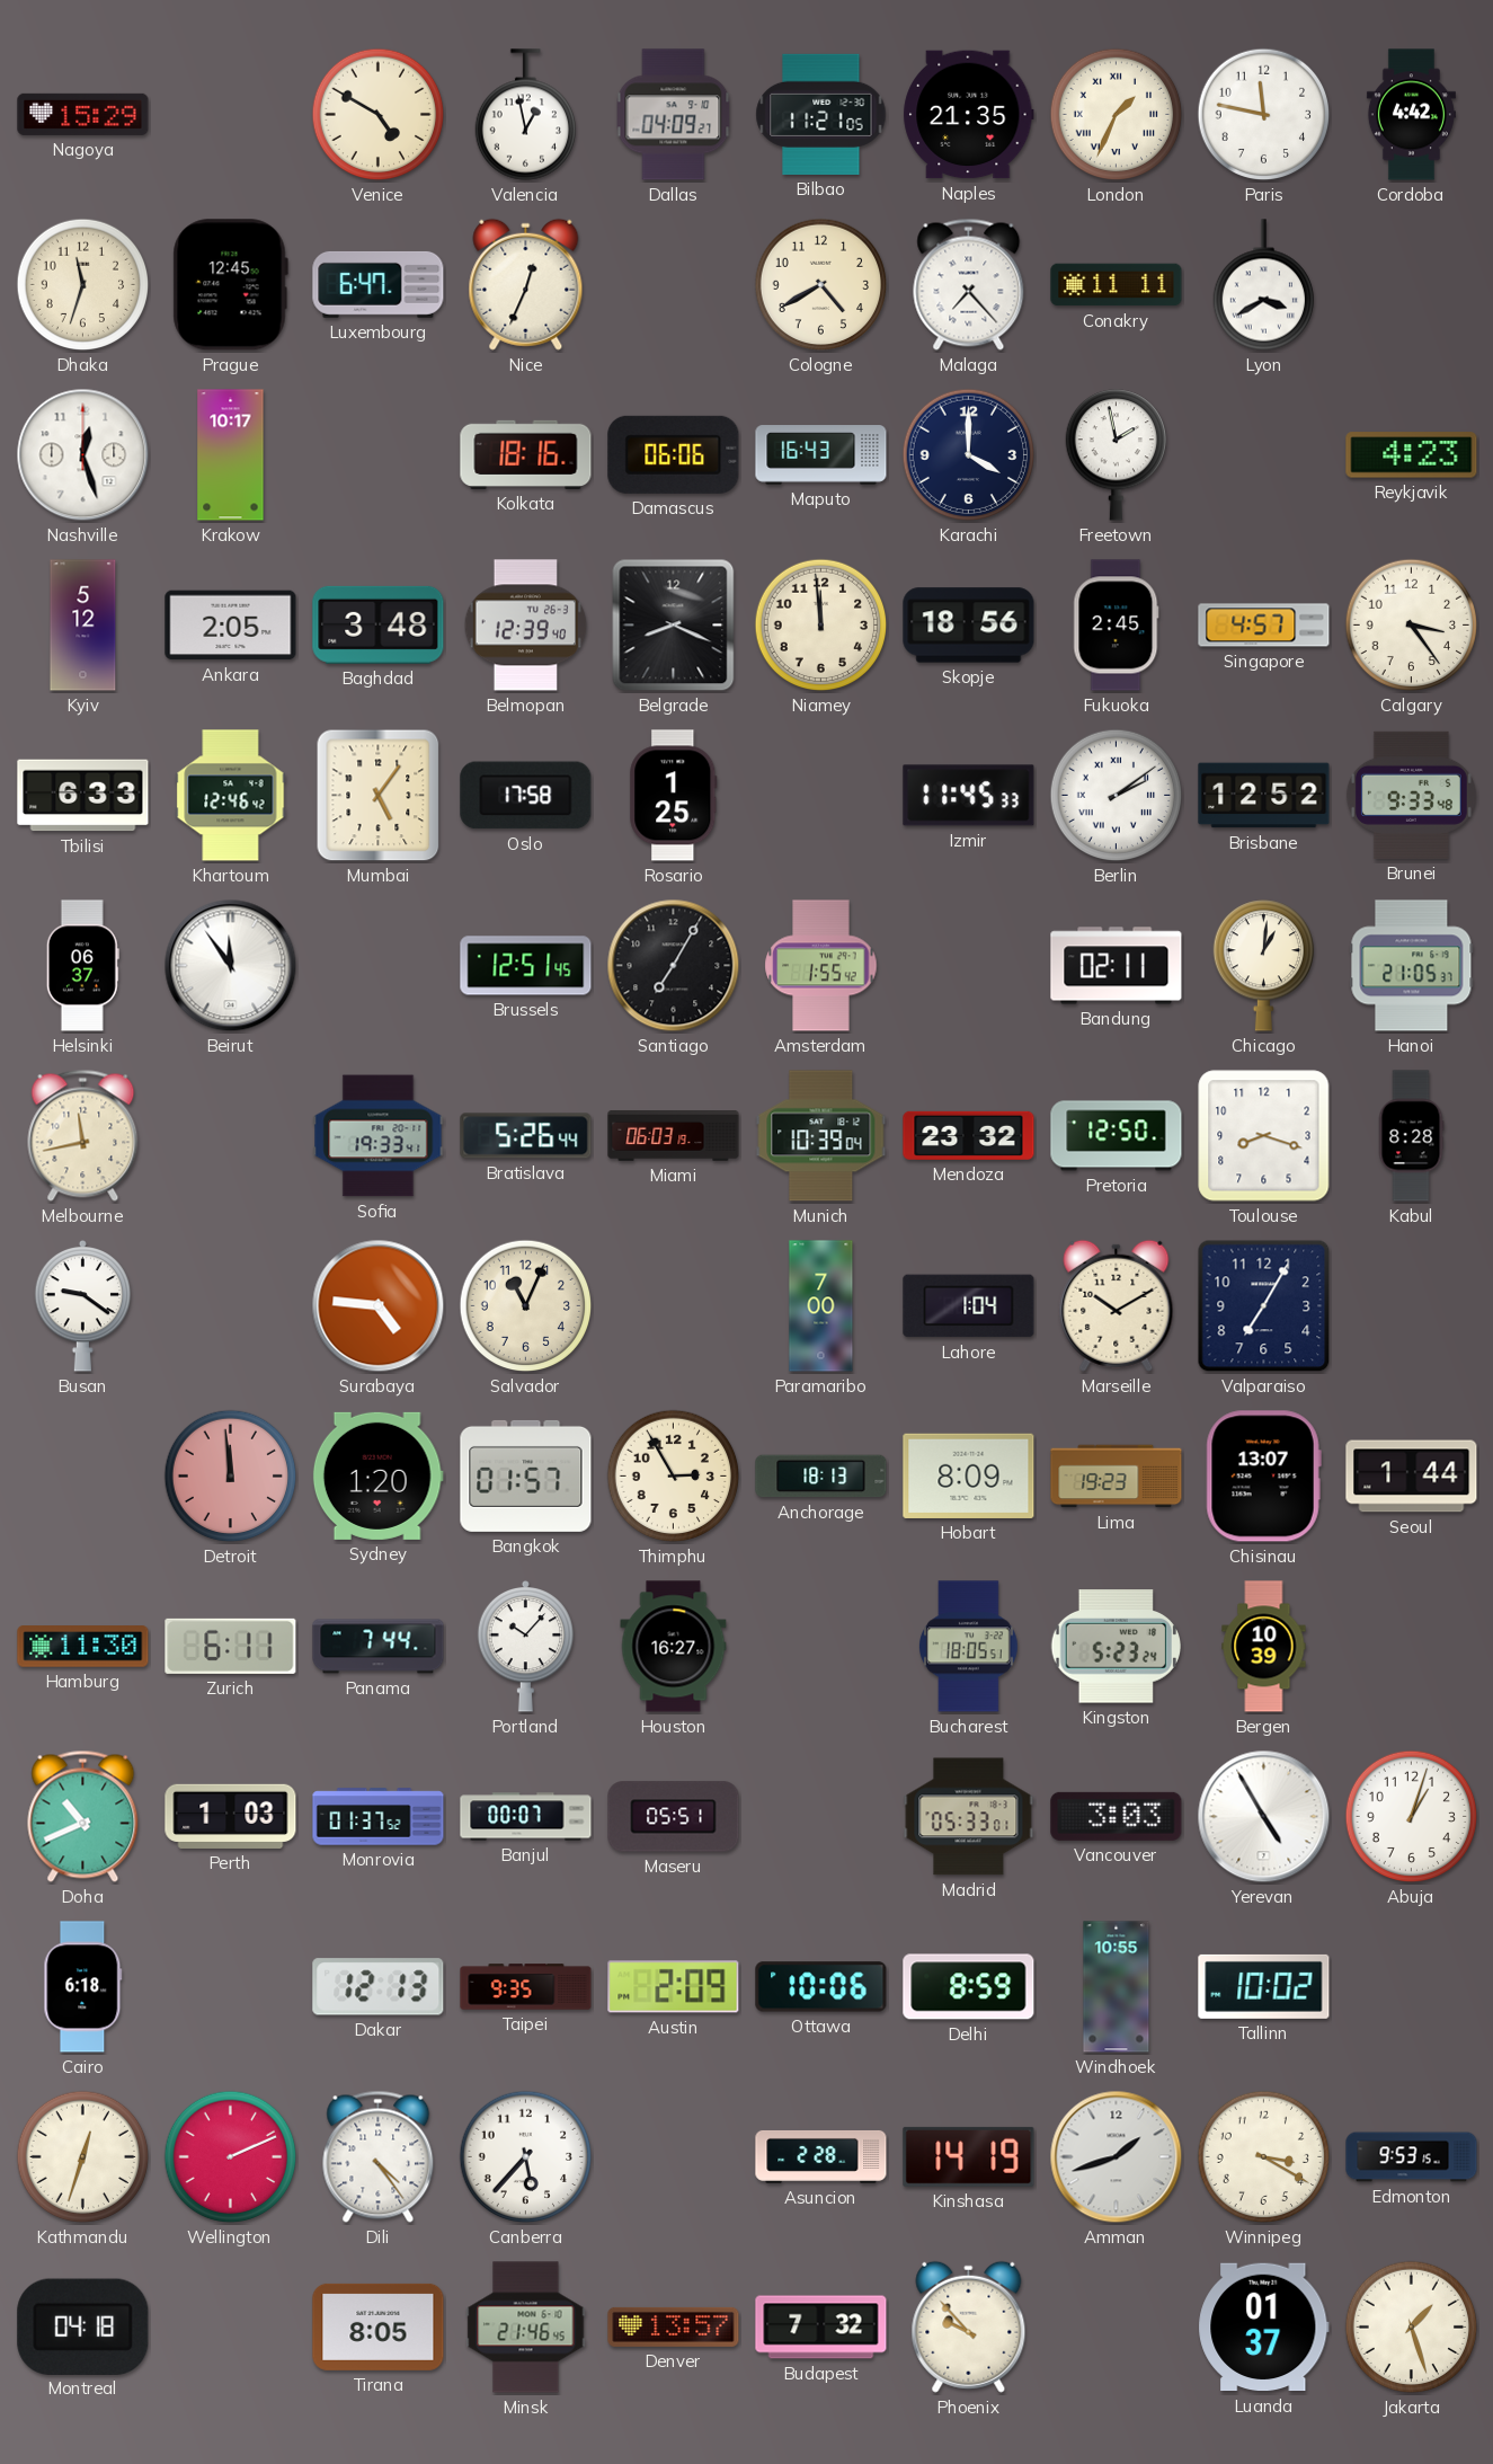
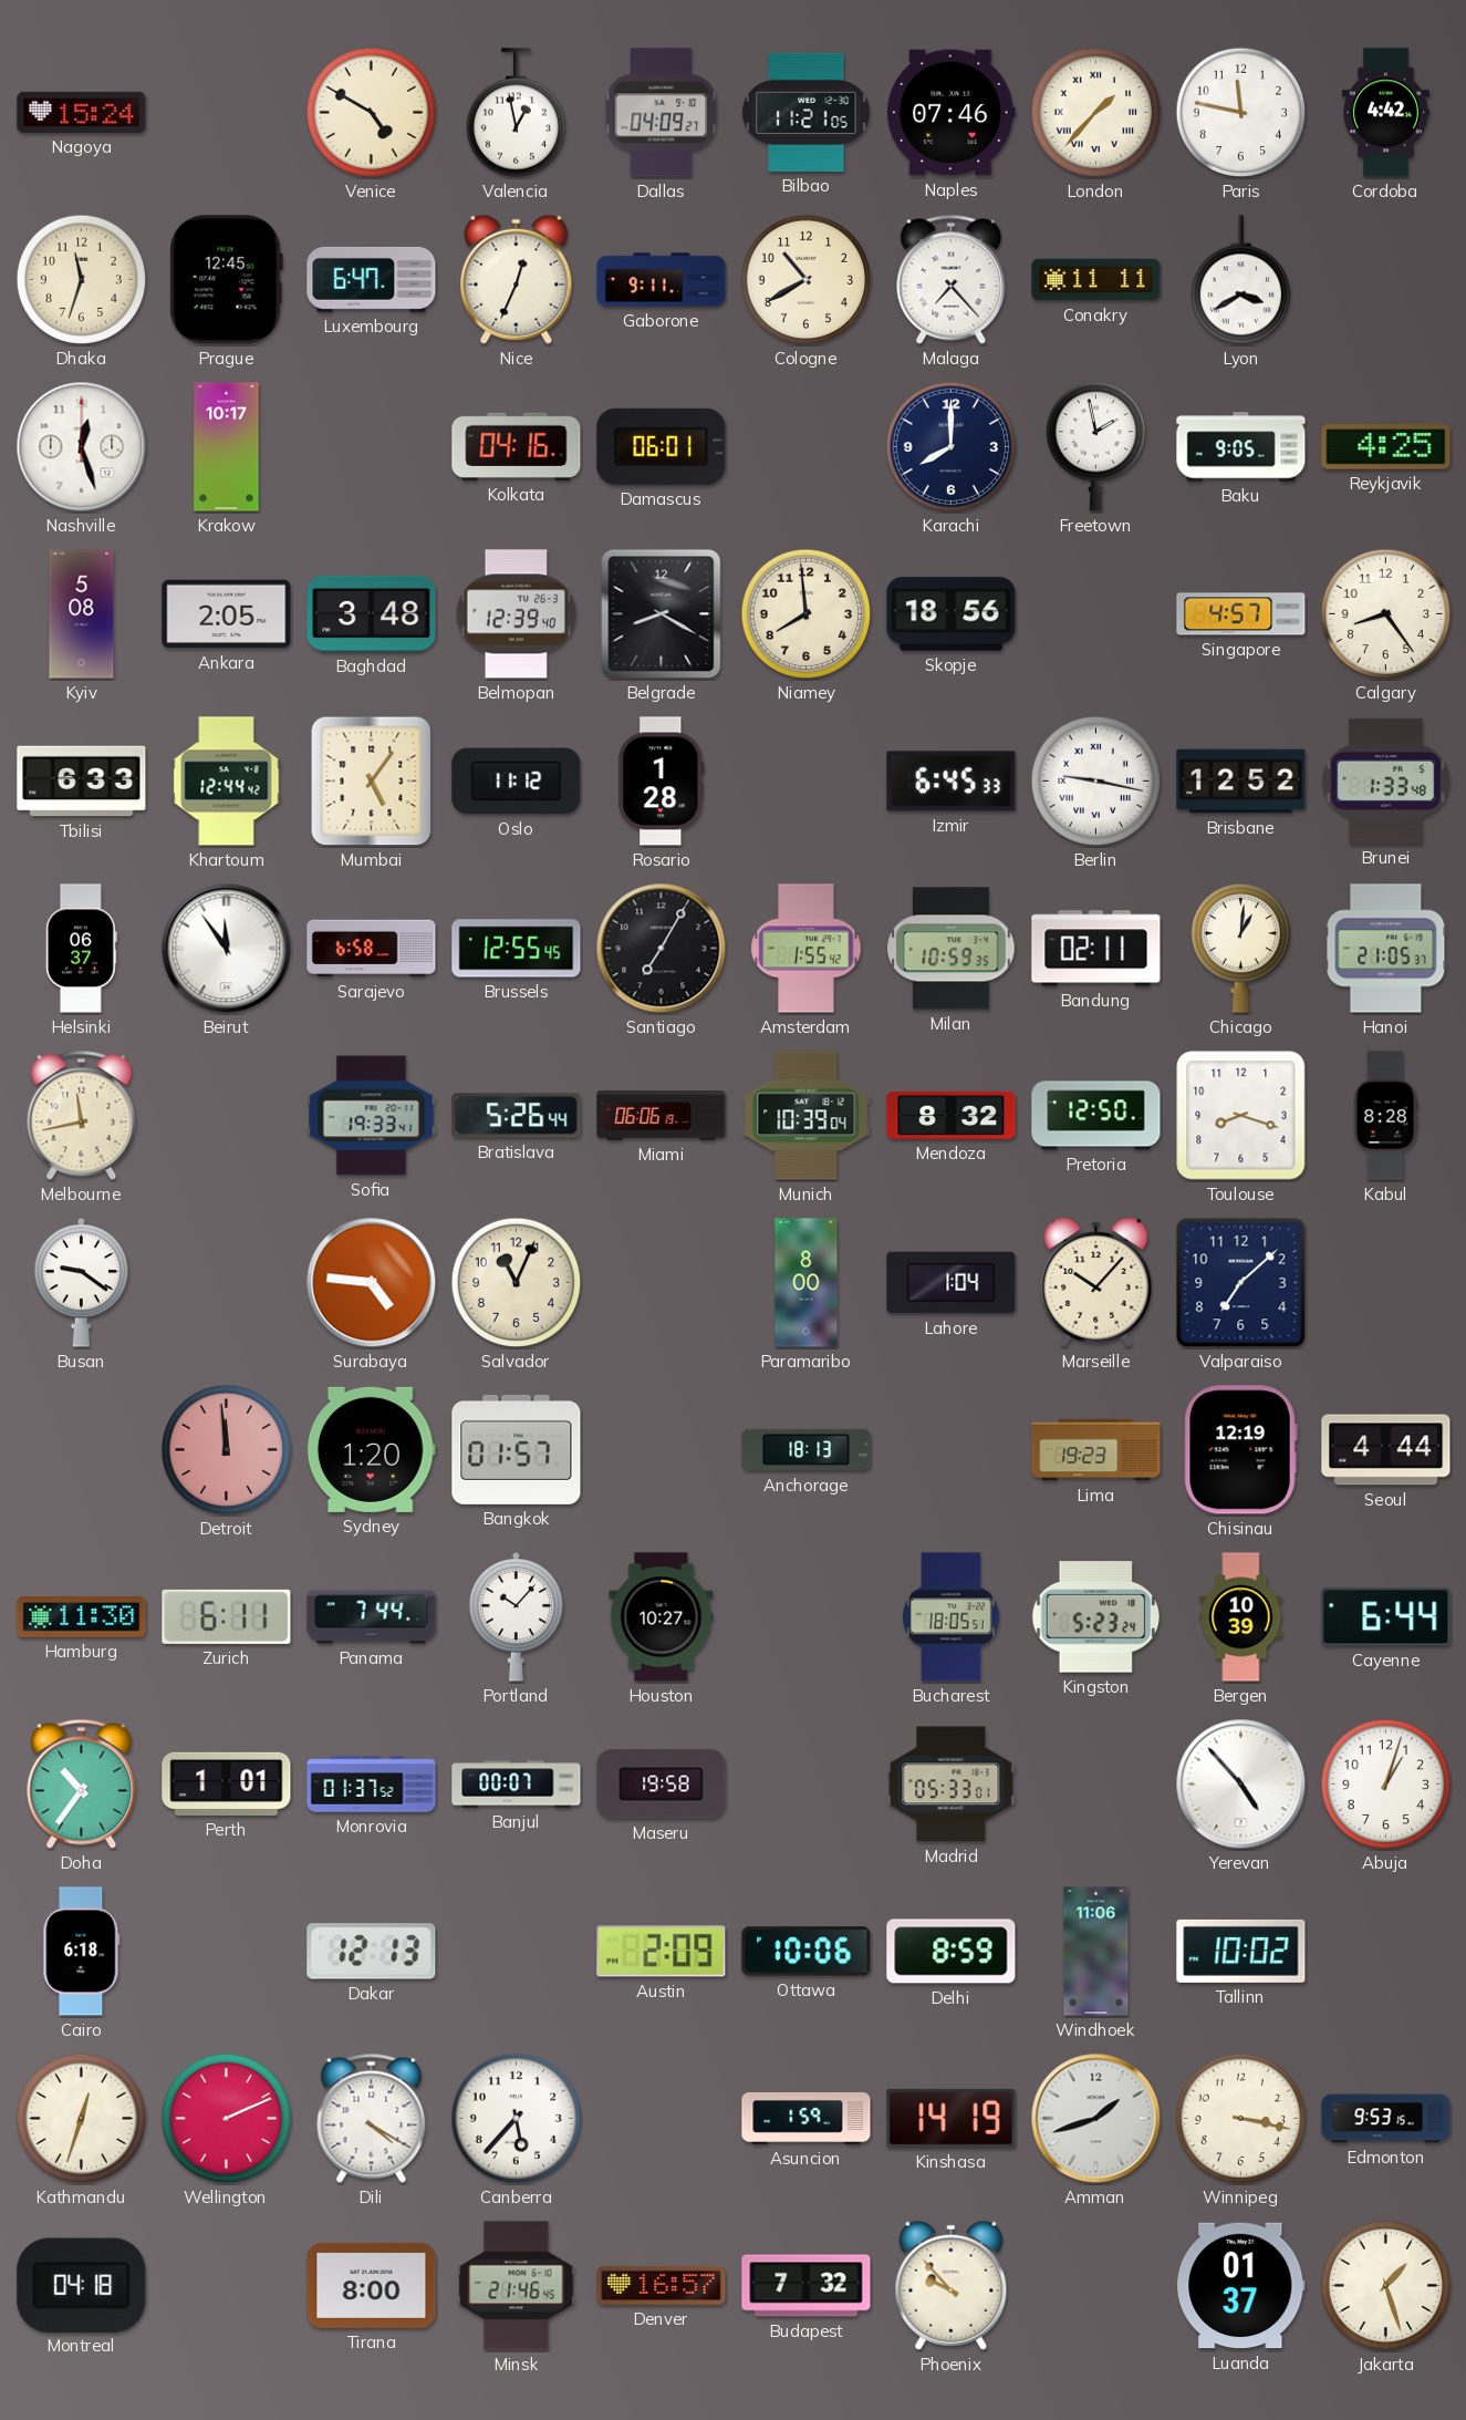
Nagoya: 15:29 -> 15:24 (82, 112)
Naples: 21:35 -> 07:46 (952, 113)
London: 1:34 -> 1:37 (1096, 113)
Gaborone: none -> 9:11 (662, 280)
Cologne: 4:40 -> 10:40 (807, 280)
Kolkata: 18:16 -> 04:16 (517, 446)
Damascus: 06:06 -> 06:01 (662, 446)
Maputo: 16:43 -> none (821, 455)
Karachi: 4:00 -> 8:00 (952, 447)
Baku: none -> 9:05 (1241, 447)
Reykjavik: 4:23 -> 4:25 (1386, 447)
Kyiv: 5:12 -> 5:08 (82, 614)
Belgrade: 8:19 -> 8:20 (662, 614)
Niamey: 11:59 -> 7:59 (807, 614)
Fukuoka: 2:45 -> none (1117, 626)
Calgary: 3:24 -> 8:24 (1386, 614)
Khartoum: 12:46 -> 12:44 (227, 782)
Oslo: 17:58 -> 11:12 (517, 782)
Rosario: 1:25 -> 1:28 (662, 782)
Izmir: 11:45 -> 6:45 (952, 782)
Berlin: 2:09 -> 9:17 (1096, 782)
Brunei: 9:33 -> 1:33 (1385, 780)
Sarajevo: none -> 6:58 (372, 949)
Brussels: 12:51 -> 12:55 (517, 949)
Milan: none -> 10:59 (952, 949)
Miami: 06:03 -> 06:06 (662, 1116)
Mendoza: 23:32 -> 8:32 (952, 1115)
Paramaribo: 7:00 -> 8:00 (807, 1283)
Marseille: 10:10 -> 10:07 (1096, 1282)
Valparaiso: 7:05 -> 7:08 (1241, 1283)
Thimphu: 2:55 -> none (674, 1477)
Hobart: 8:09 -> none (969, 1475)
Chisinau: 13:07 -> 12:19 (1240, 1450)
Seoul: 1:44 -> 4:44 (1386, 1450)
Houston: 16:27 -> 10:27 (662, 1617)
Cayenne: none -> 6:44 (1386, 1617)
Doha: 10:41 -> 10:36 (82, 1783)
Perth: 1:03 -> 1:01 (227, 1783)
Maseru: 05:51 -> 19:58 (662, 1785)
Vancouver: 3:03 -> none (1117, 1816)
Yerevan: 4:55 -> 4:53 (1241, 1785)
Taipei: 9:35 -> none (526, 1987)
Windhoek: 10:55 -> 11:06 (1096, 1952)
Dili: 4:24 -> 4:20 (372, 2118)
Asuncion: 2:28 -> 1:59 (807, 2118)
Winnipeg: 3:20 -> 3:17 (1241, 2119)
Tirana: 8:05 -> 8:00 (372, 2285)
Denver: 13:57 -> 16:57 (662, 2285)
